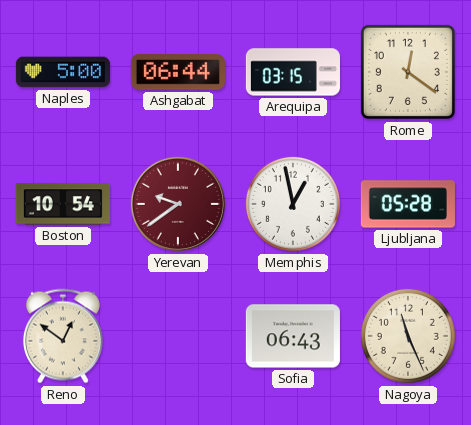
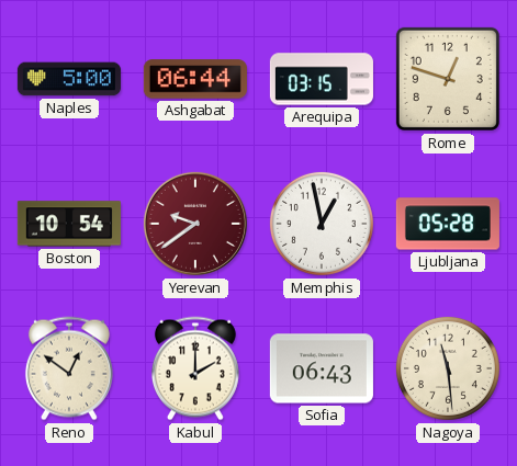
Rome: 12:21 -> 12:48 (448, 79)
Kabul: none -> 2:00 (195, 368)
Nagoya: 11:26 -> 11:29 (448, 368)
